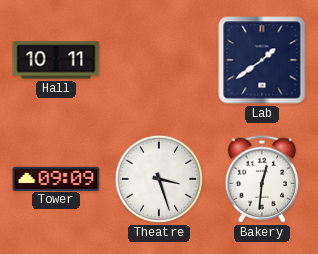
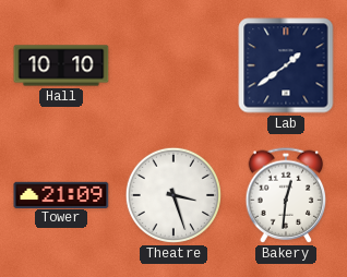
Hall: 10:11 -> 10:10 (61, 65)
Tower: 09:09 -> 21:09 (61, 194)
